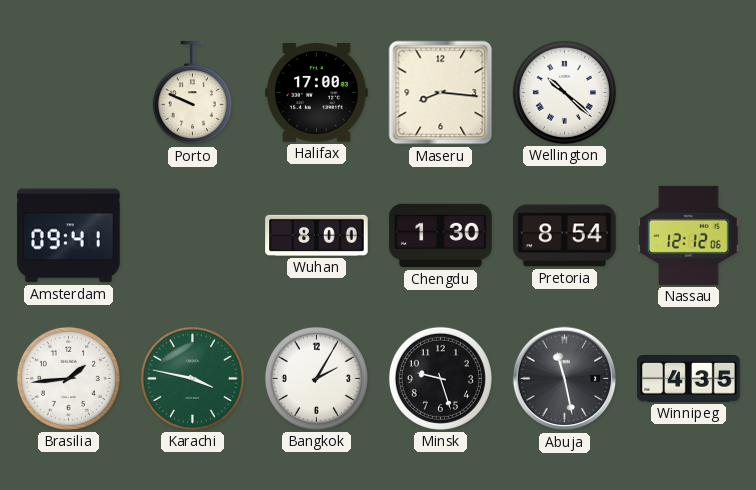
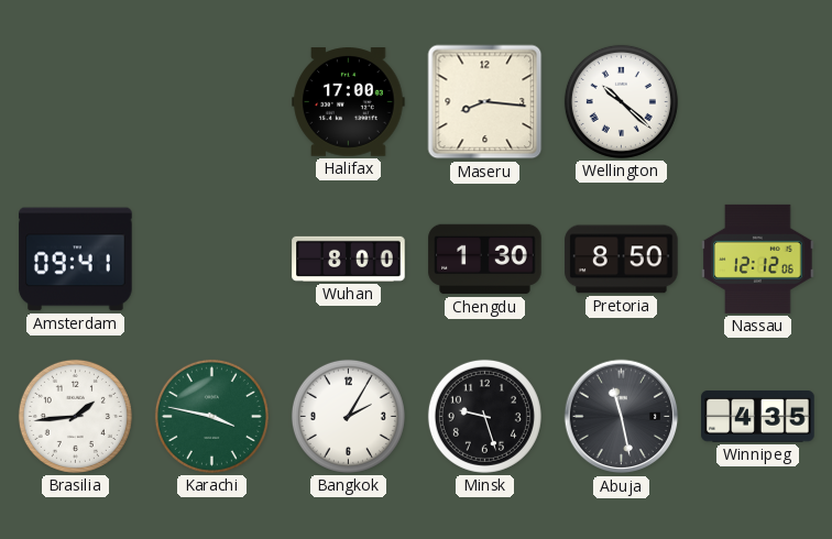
Porto: 9:49 -> none (192, 93)
Pretoria: 8:54 -> 8:50 (622, 260)
